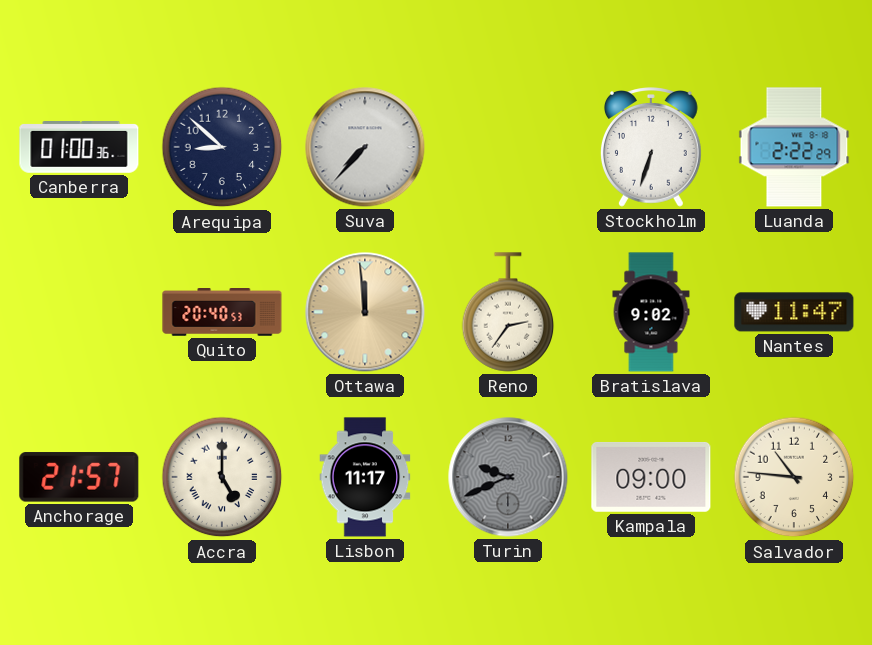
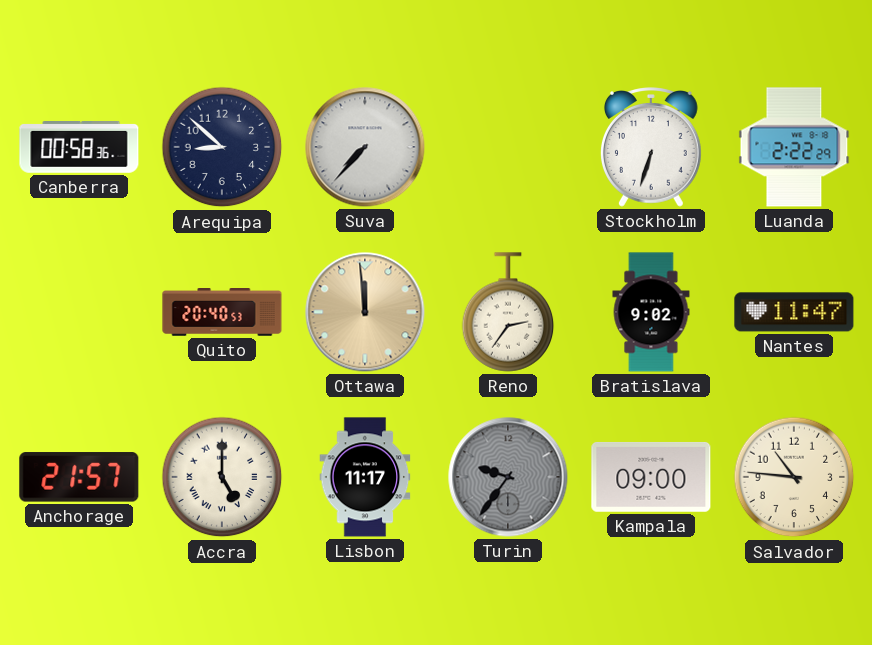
Canberra: 01:00 -> 00:58 (79, 148)
Turin: 9:41 -> 9:36 (508, 477)
